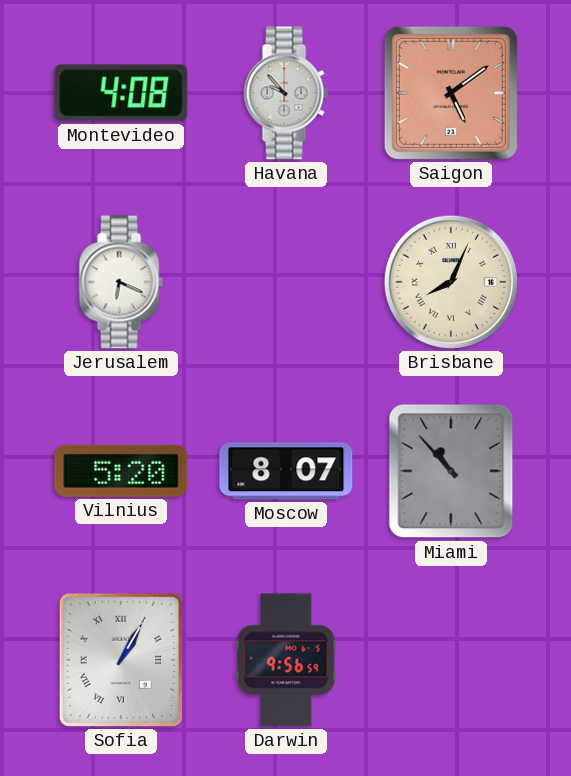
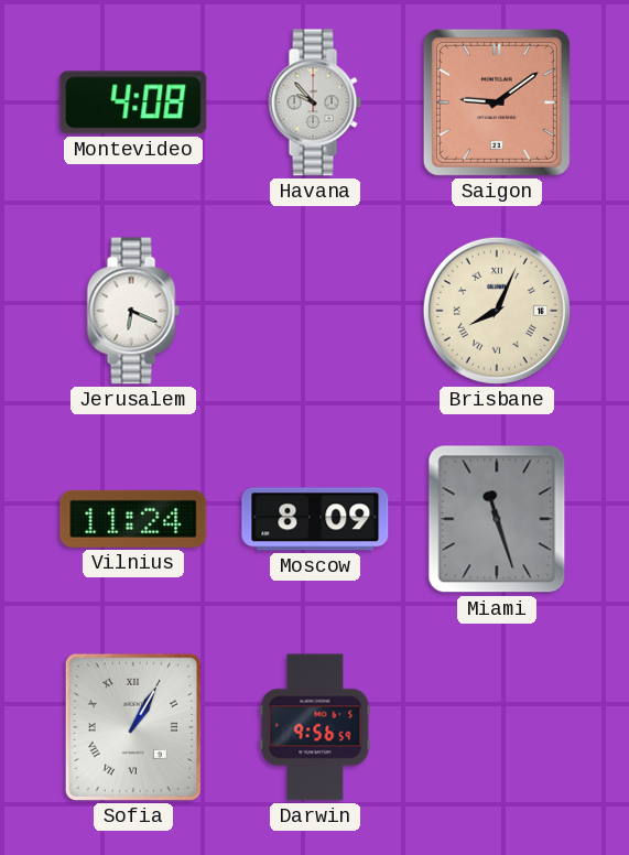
Saigon: 5:09 -> 9:09 (497, 102)
Vilnius: 5:20 -> 11:24 (133, 519)
Moscow: 8:07 -> 8:09 (315, 519)
Miami: 10:53 -> 11:27 (497, 519)
